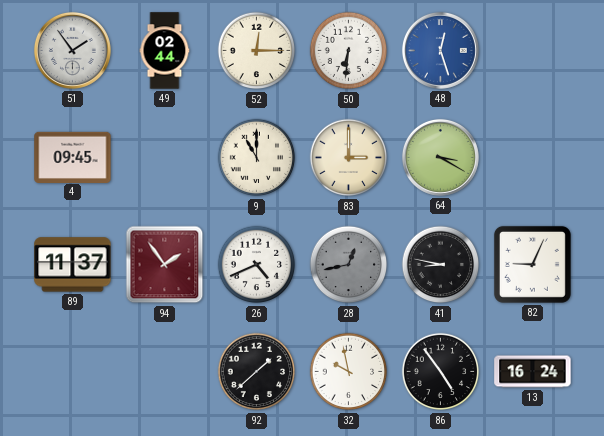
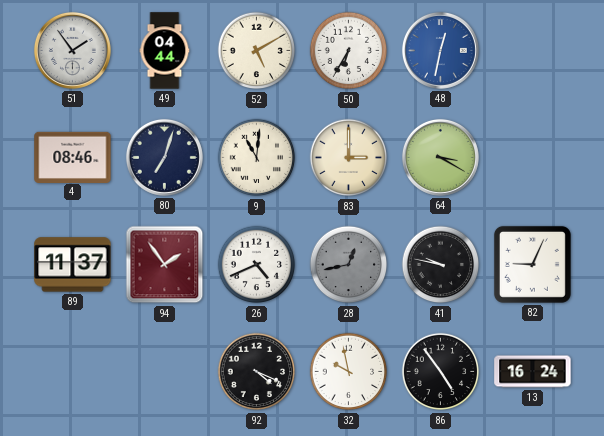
49: 02:44 -> 04:44 (165, 51)
52: 12:15 -> 5:10 (257, 51)
50: 6:31 -> 6:35 (349, 51)
48: 12:27 -> 12:32 (440, 50)
4: 09:45 -> 08:46 (73, 157)
80: none -> 7:03 (164, 157)
9: 11:00 -> 11:01 (257, 158)
41: 8:47 -> 9:47 (441, 265)
92: 1:38 -> 4:19 (257, 372)
